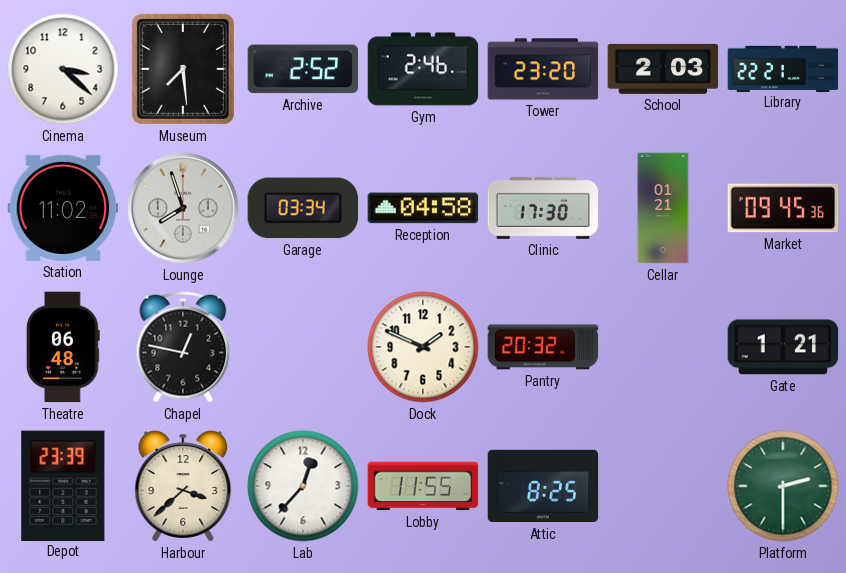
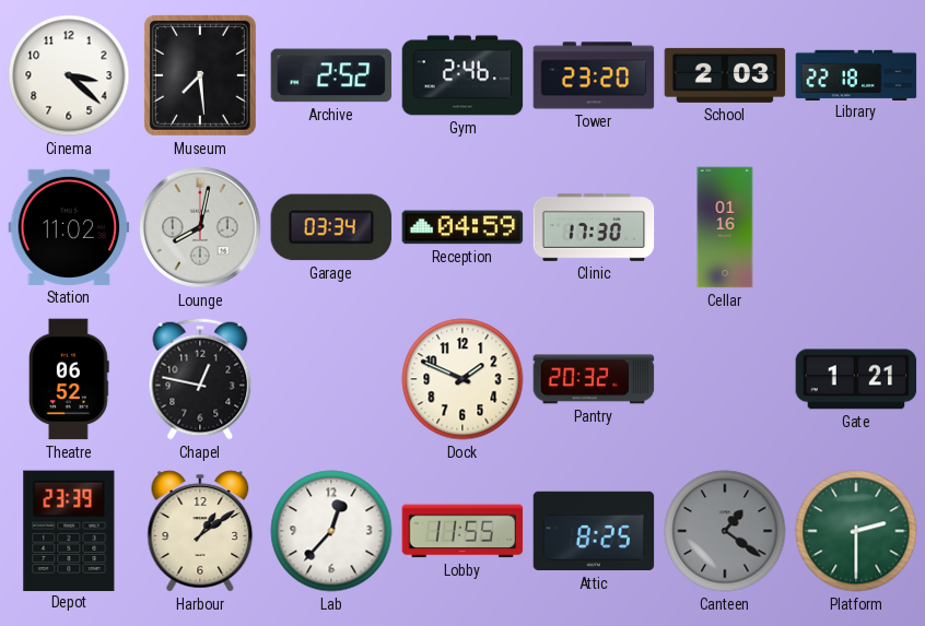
Library: 22:21 -> 22:18 (856, 74)
Lounge: 7:57 -> 8:02 (201, 228)
Reception: 04:58 -> 04:59 (463, 227)
Cellar: 01:21 -> 01:16 (725, 227)
Market: 09:45 -> none (783, 208)
Theatre: 06:48 -> 06:52 (70, 379)
Harbour: 3:38 -> 1:09 (200, 531)
Canteen: none -> 1:21 (725, 531)
